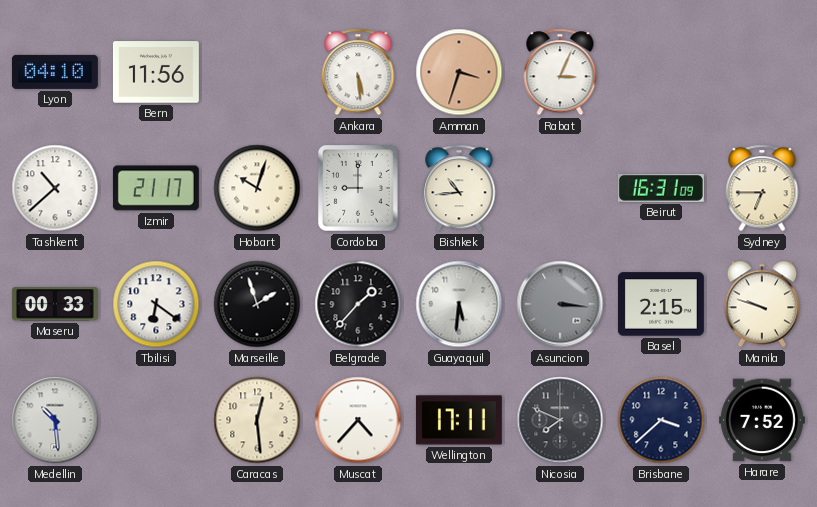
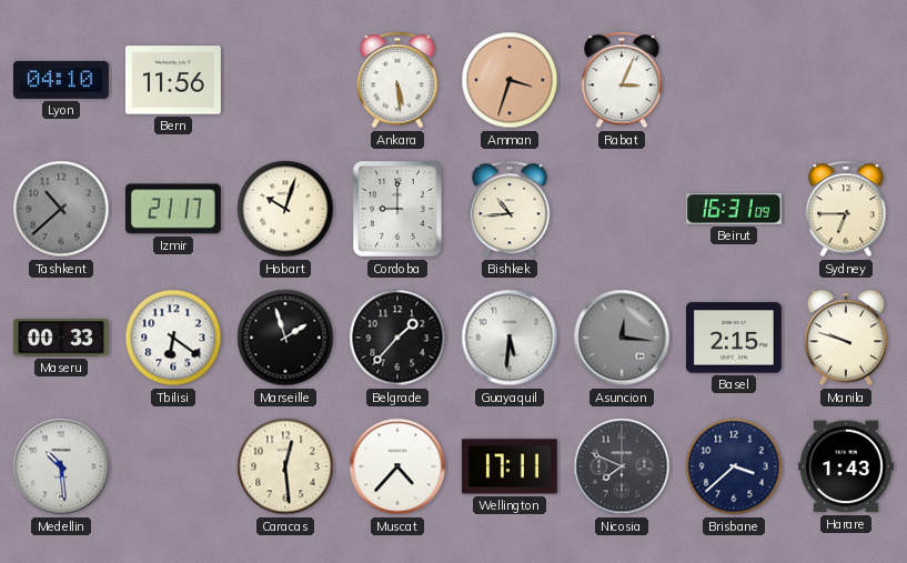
Tashkent dial: white -> grey (61, 209)
Asuncion: 3:16 -> 12:16 (622, 338)
Harare: 7:52 -> 1:43 (846, 466)
